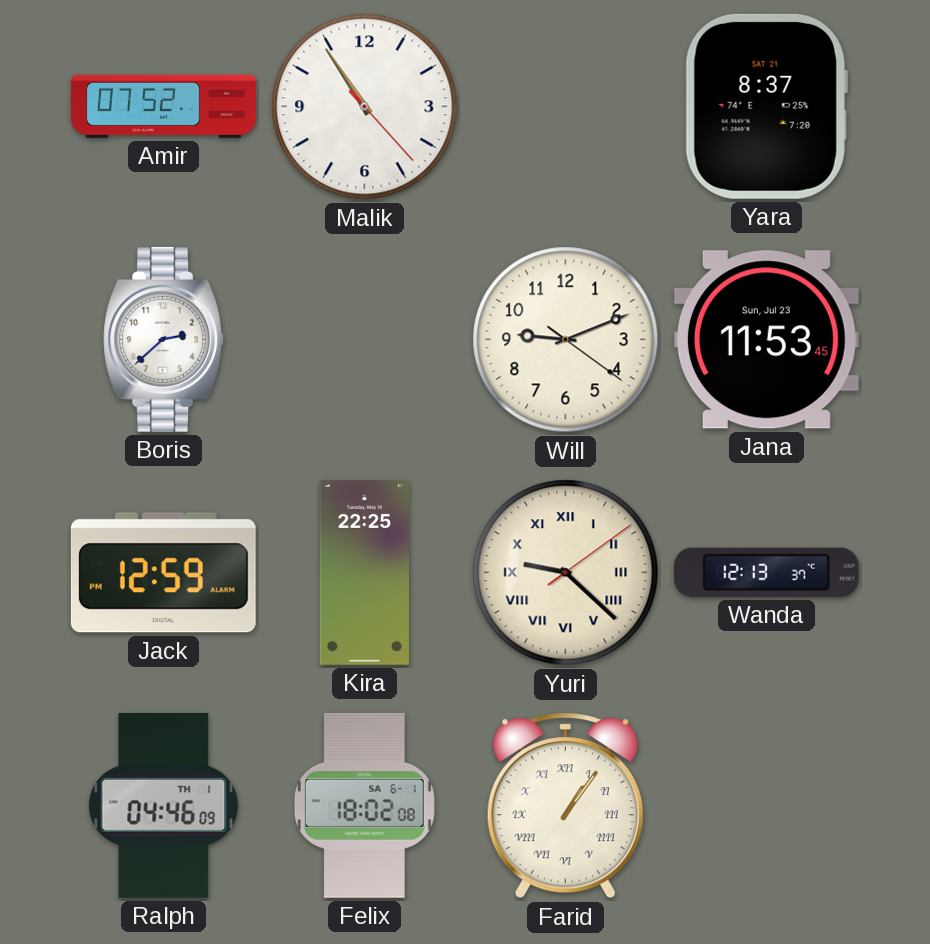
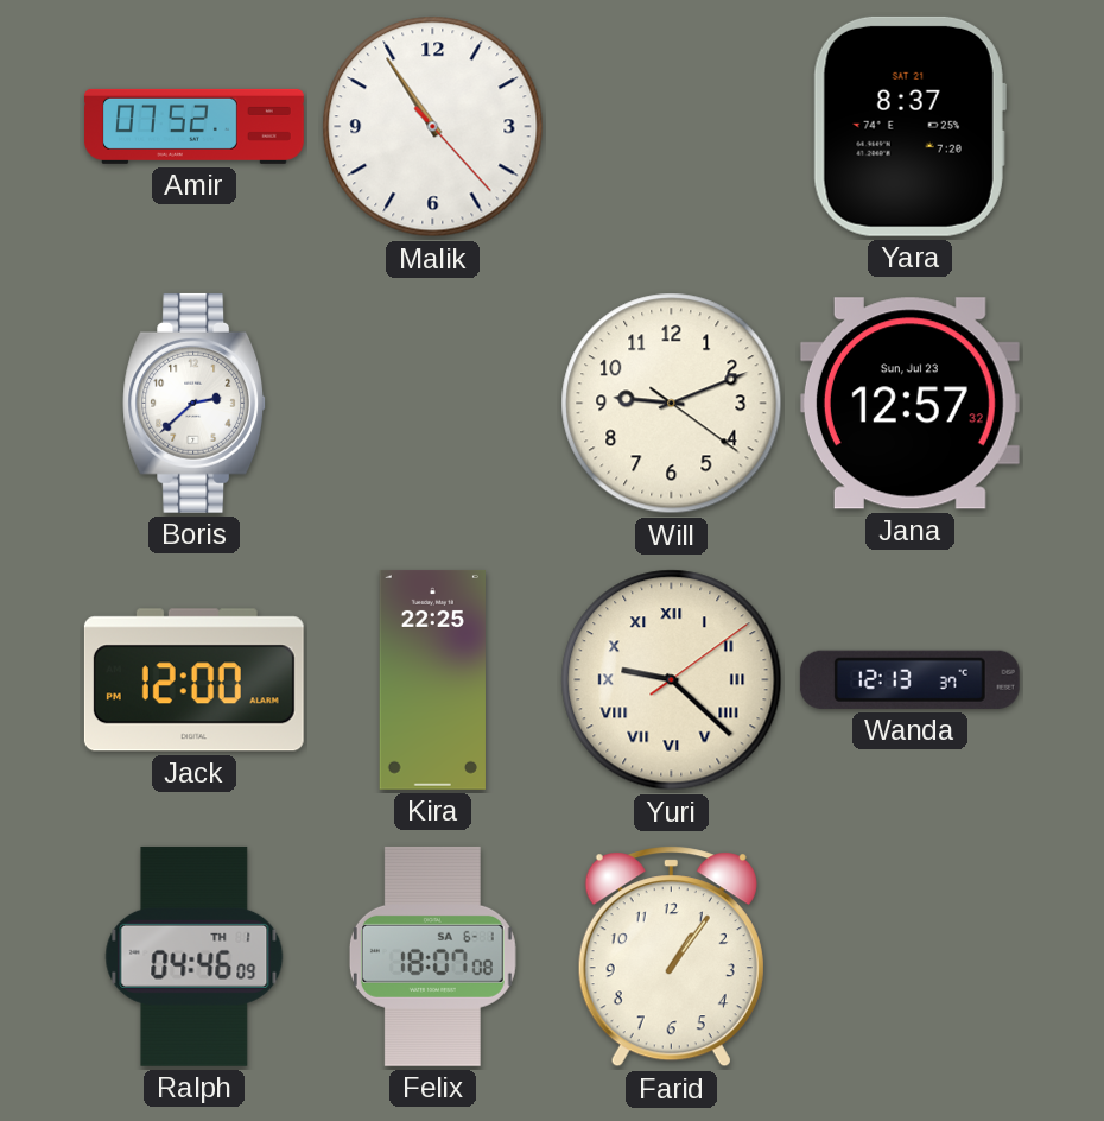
Jana: 11:53 -> 12:57 (909, 404)
Jack: 12:59 -> 12:00 (193, 680)
Felix: 18:02 -> 18:07 (432, 956)
Farid numerals: Roman -> Arabic (671, 957)
